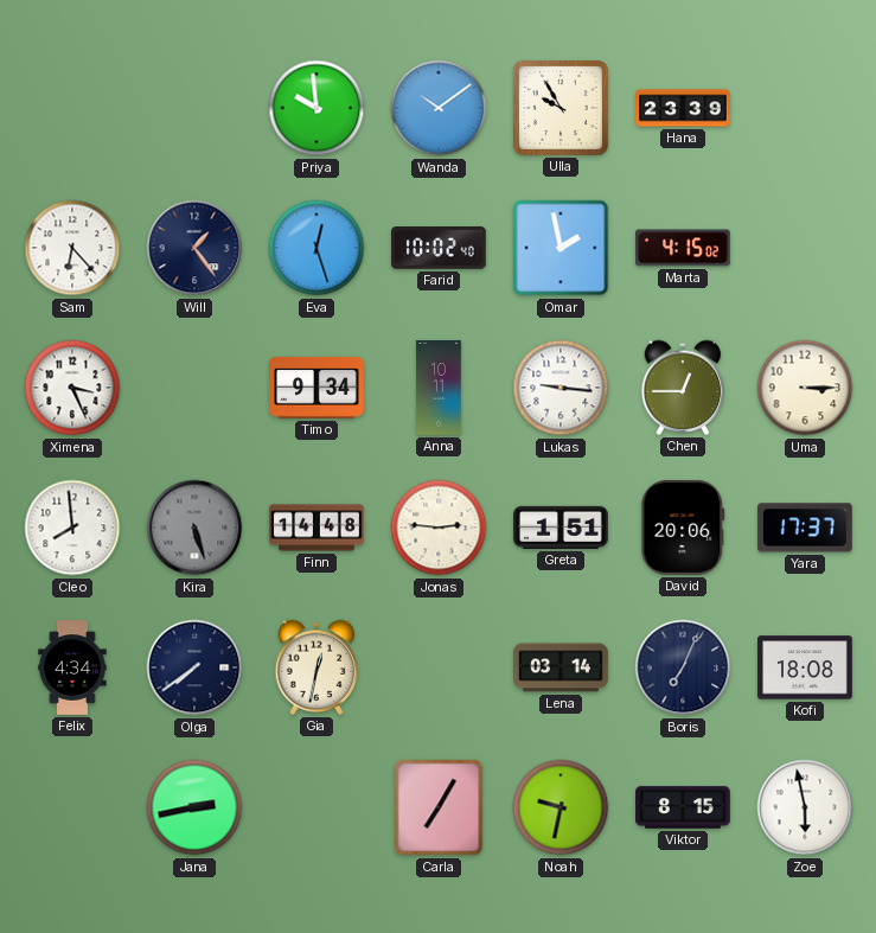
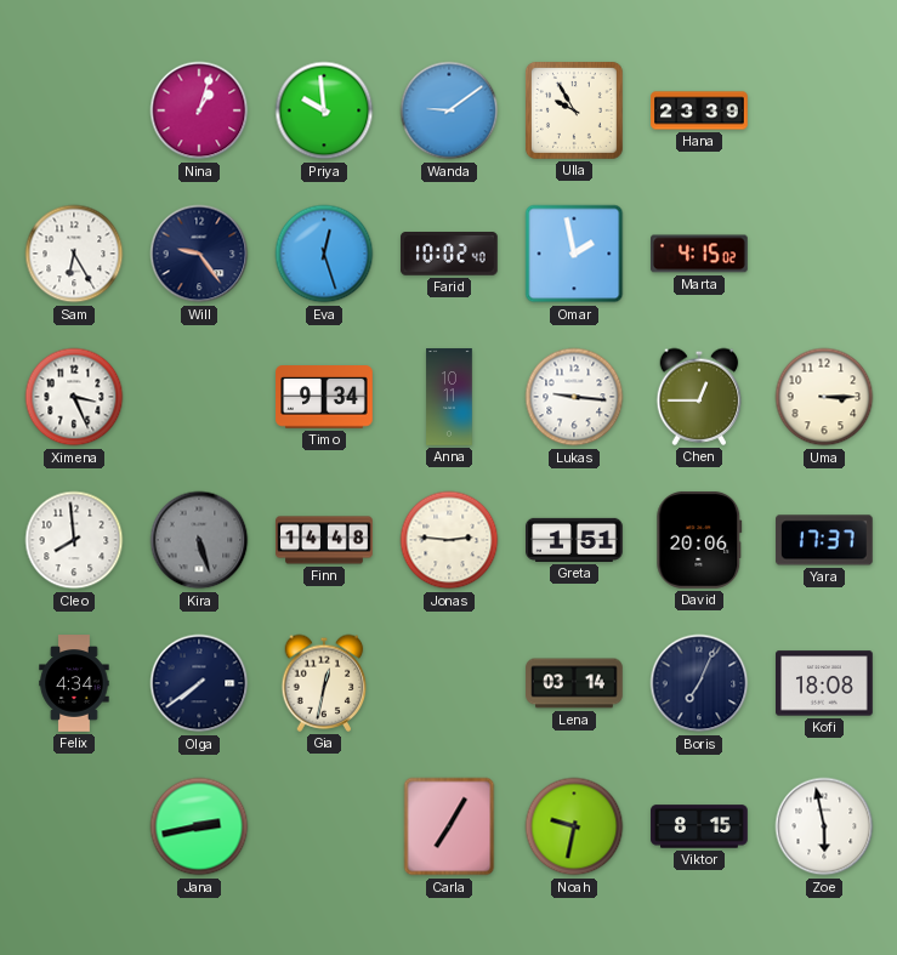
Nina: none -> 1:03 (199, 110)
Wanda: 10:09 -> 9:09 (449, 110)
Sam: 6:23 -> 6:25 (74, 254)
Will: 1:24 -> 9:24 (199, 254)
